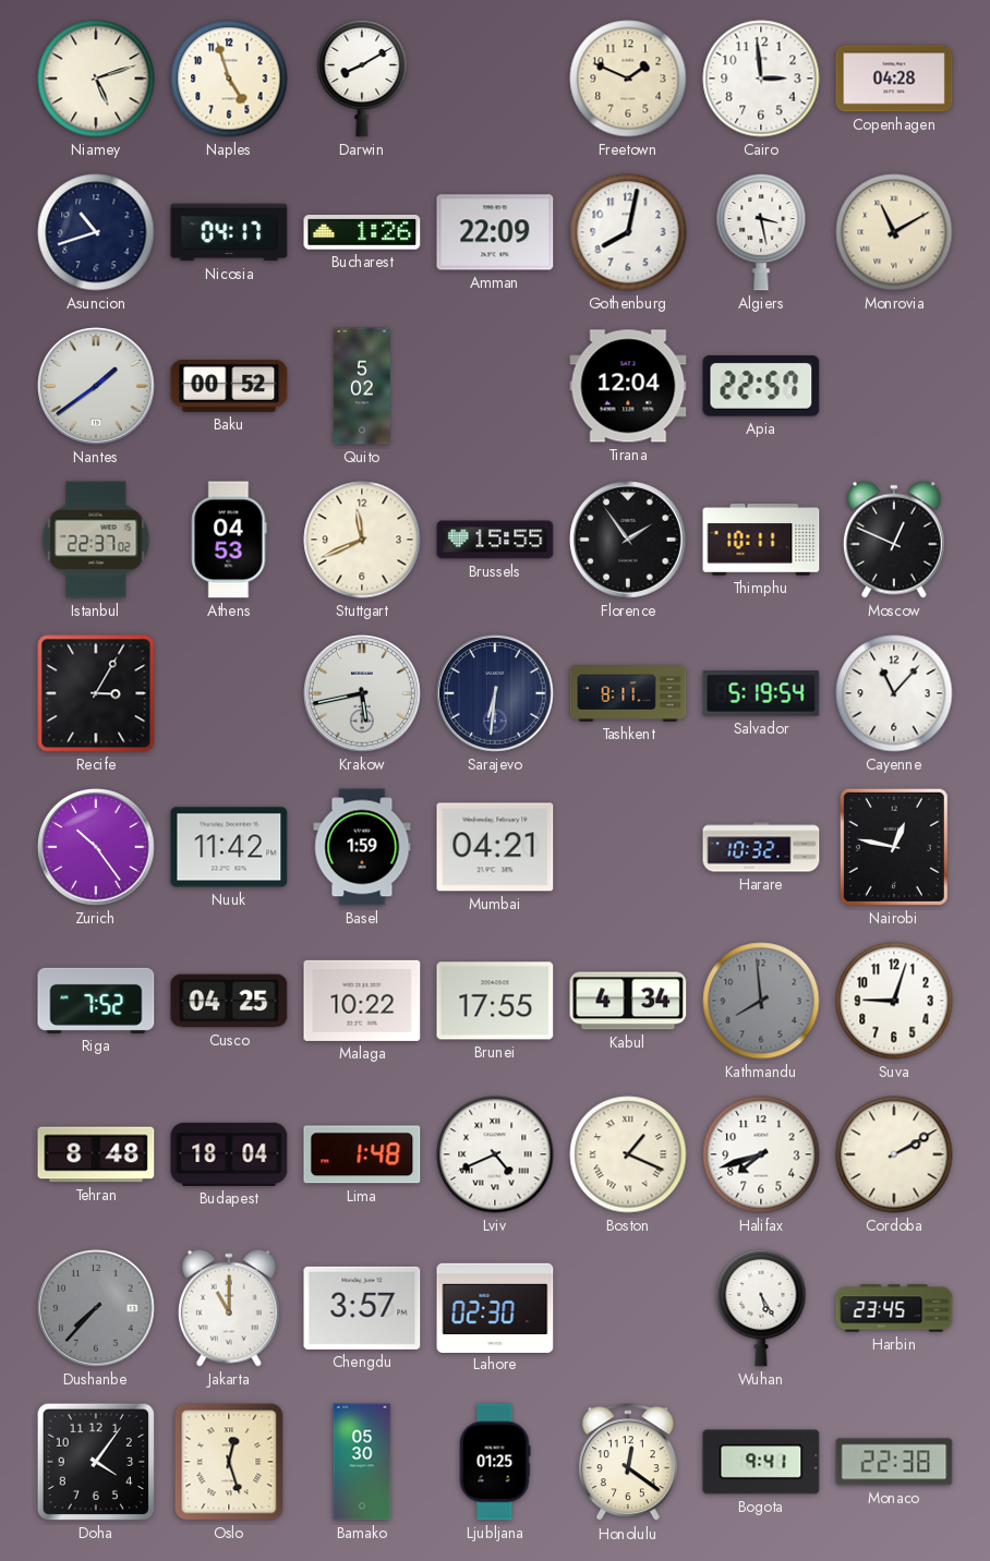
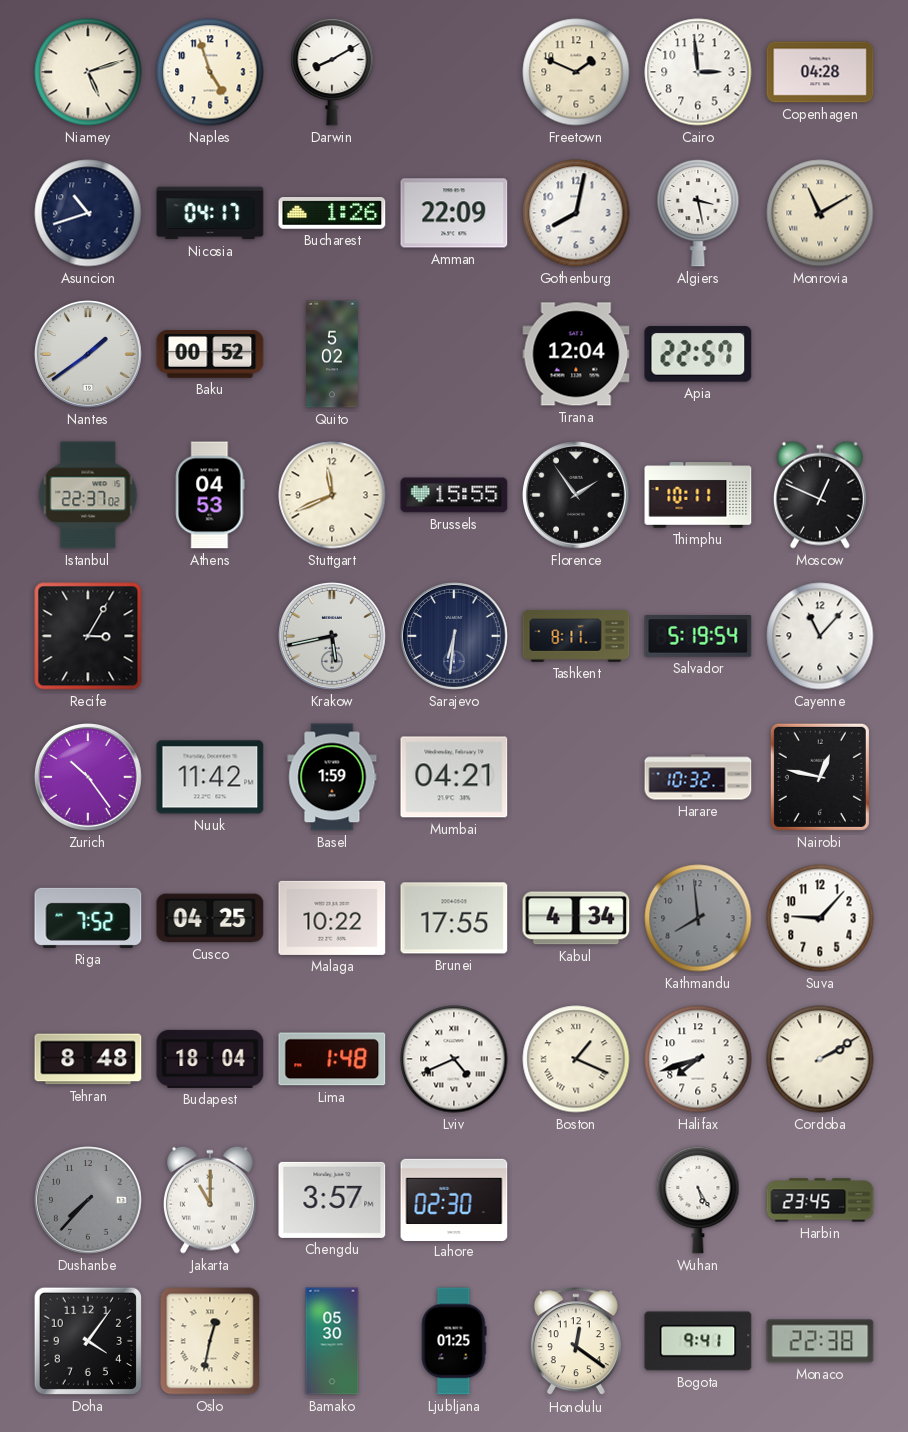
Suva: 9:03 -> 9:07 (820, 918)
Oslo: 12:27 -> 12:32 (210, 1341)
